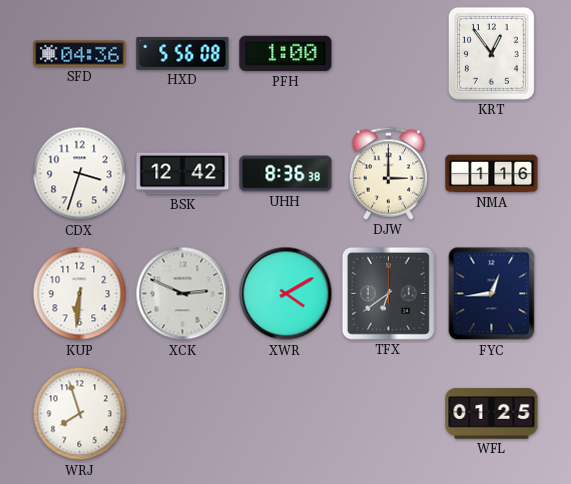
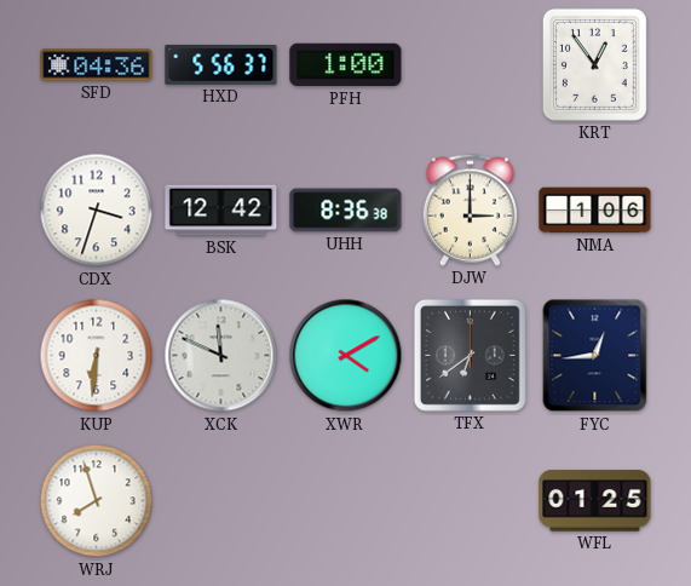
HXD: 5:56:08 -> 5:56:37 (221, 64)
NMA: 1:16 -> 1:06 (595, 211)
XCK: 2:49 -> 11:49 (221, 356)
